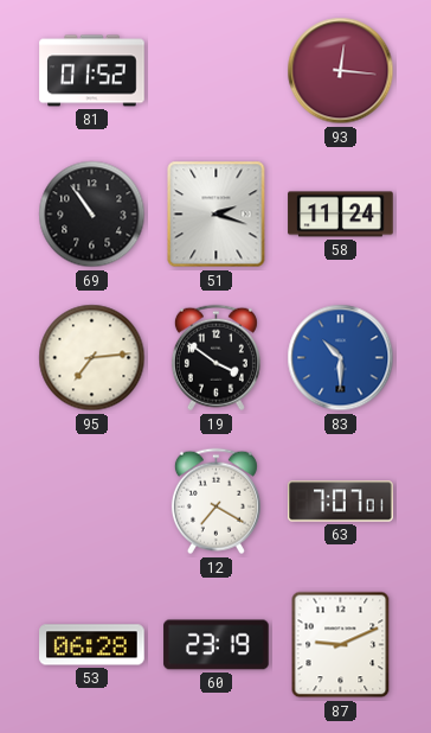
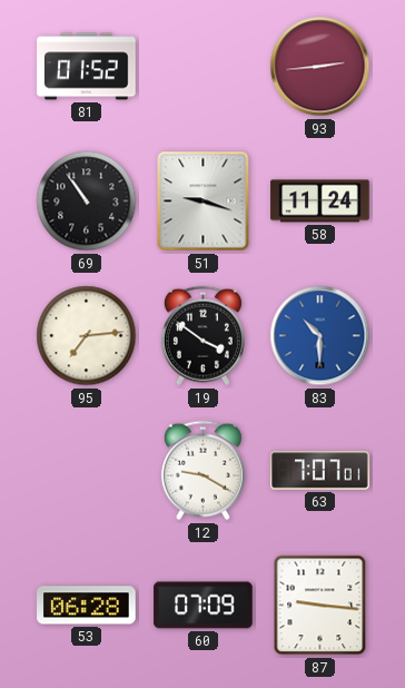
93: 12:16 -> 2:44 (320, 67)
51: 2:18 -> 9:18 (204, 202)
12: 7:20 -> 9:20 (202, 471)
60: 23:19 -> 07:09 (204, 606)
87: 9:11 -> 9:16 (320, 606)
